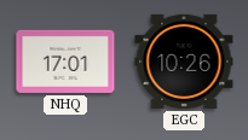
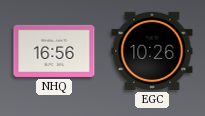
NHQ: 17:01 -> 16:56 (54, 51)
